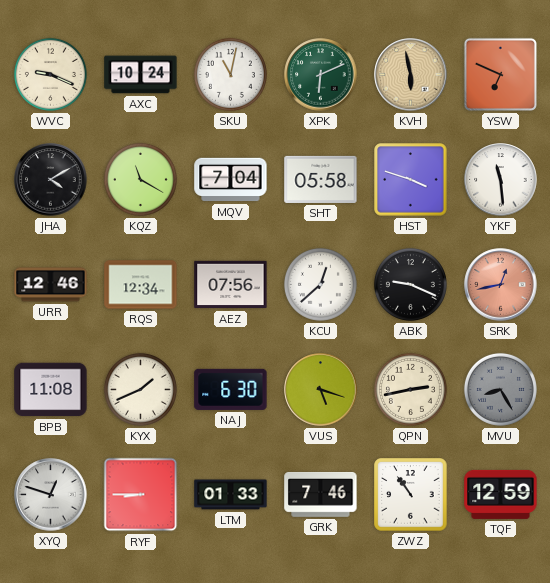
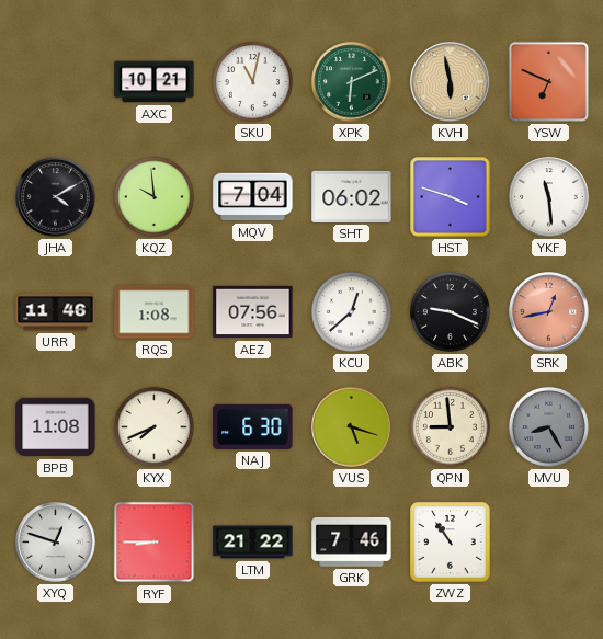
WVC: 9:19 -> none (50, 74)
AXC: 10:24 -> 10:21 (155, 82)
KQZ: 11:20 -> 9:59 (153, 196)
SHT: 05:58 -> 06:02 (352, 196)
URR: 12:46 -> 11:46 (56, 312)
RQS: 12:34 -> 1:08 (155, 312)
KYX: 1:41 -> 7:41 (153, 426)
QPN: 2:43 -> 8:59 (450, 426)
LTM: 01:33 -> 21:22 (253, 543)
TQF: 12:59 -> none (501, 494)
